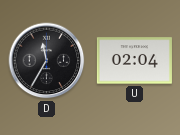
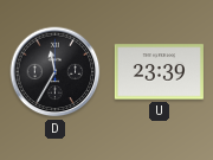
U: 02:04 -> 23:39 (159, 72)
